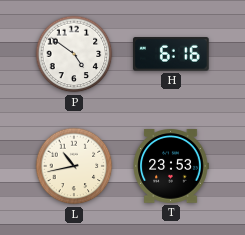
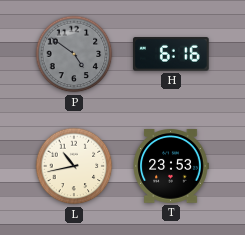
P dial: white -> grey (74, 54)
